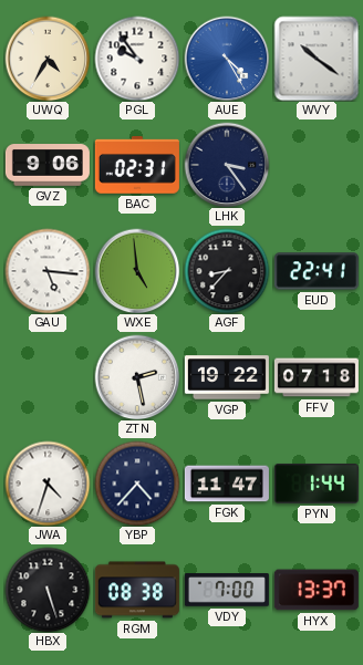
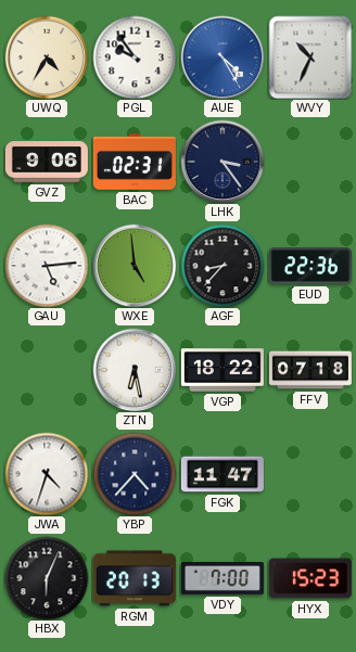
WVY: 10:21 -> 10:34 (310, 57)
GAU: 5:16 -> 5:14 (47, 266)
EUD: 22:41 -> 22:36 (310, 266)
ZTN: 2:28 -> 6:28 (135, 370)
VGP: 19:22 -> 18:22 (223, 370)
PYN: 1:44 -> none (317, 484)
HBX: 5:27 -> 6:04 (47, 578)
RGM: 08:38 -> 20:13 (135, 578)
HYX: 13:37 -> 15:23 (310, 578)
